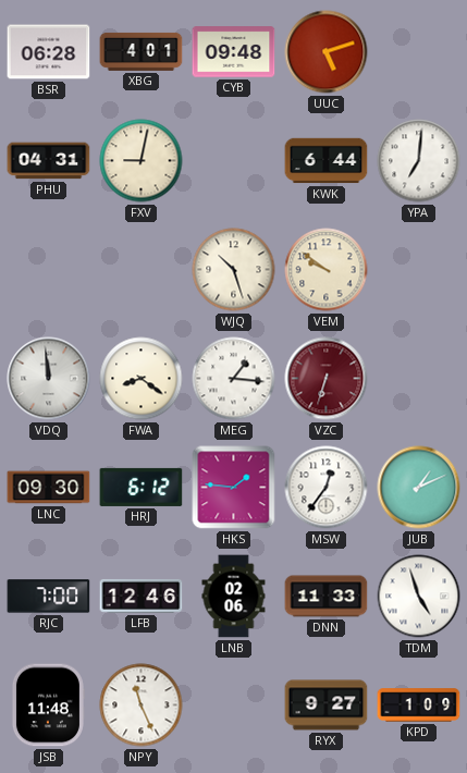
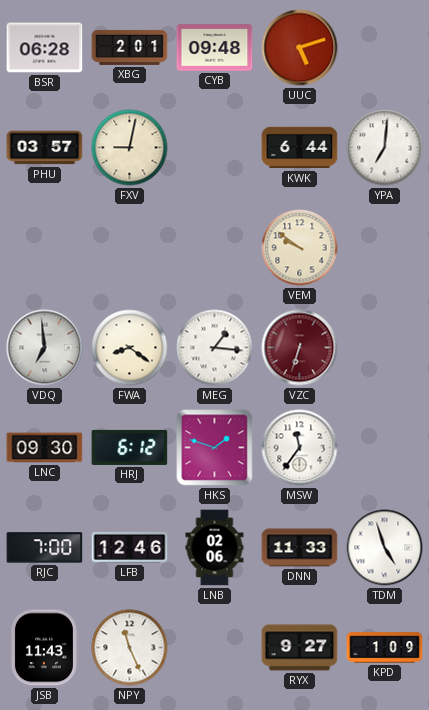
XBG: 4:01 -> 2:01 (130, 47)
PHU: 04:31 -> 03:57 (45, 148)
WJQ: 10:27 -> none (234, 270)
VDQ: 11:59 -> 6:59 (45, 348)
HKS: 1:46 -> 1:48 (215, 448)
MSW: 12:36 -> 11:36 (300, 448)
JUB: 1:11 -> none (419, 488)
JSB: 11:48 -> 11:43 (44, 648)
